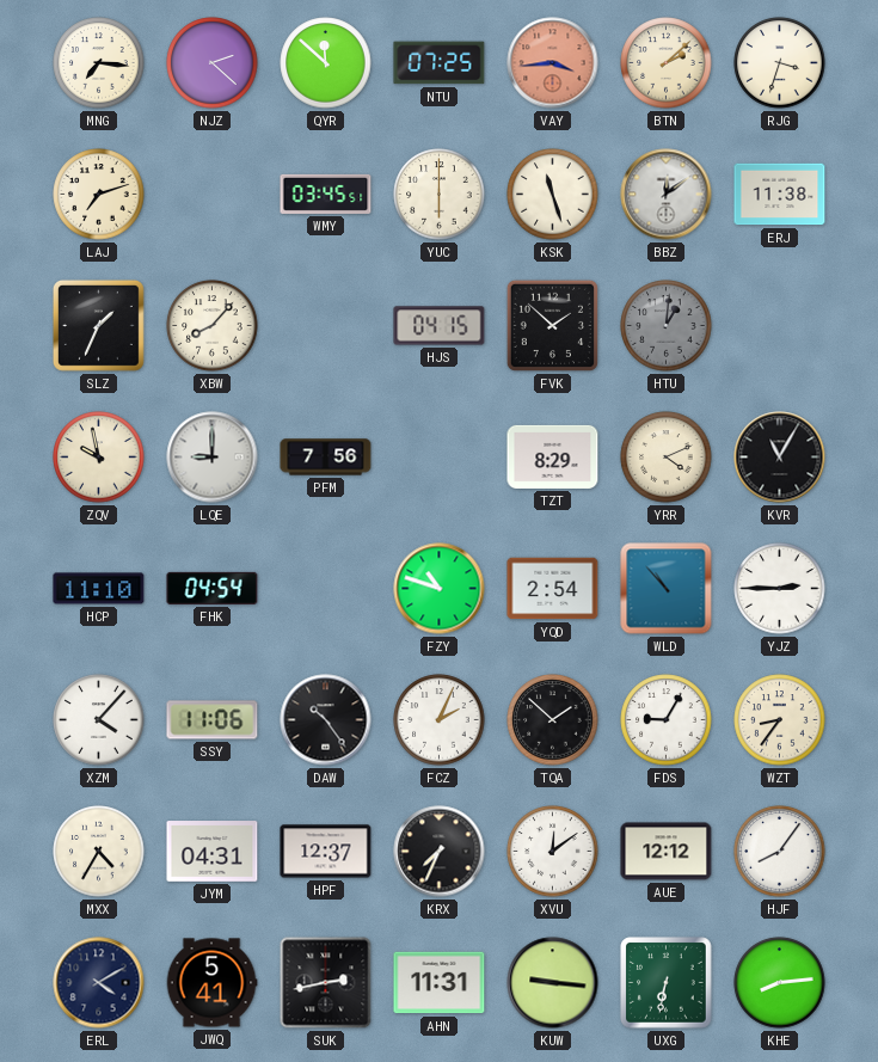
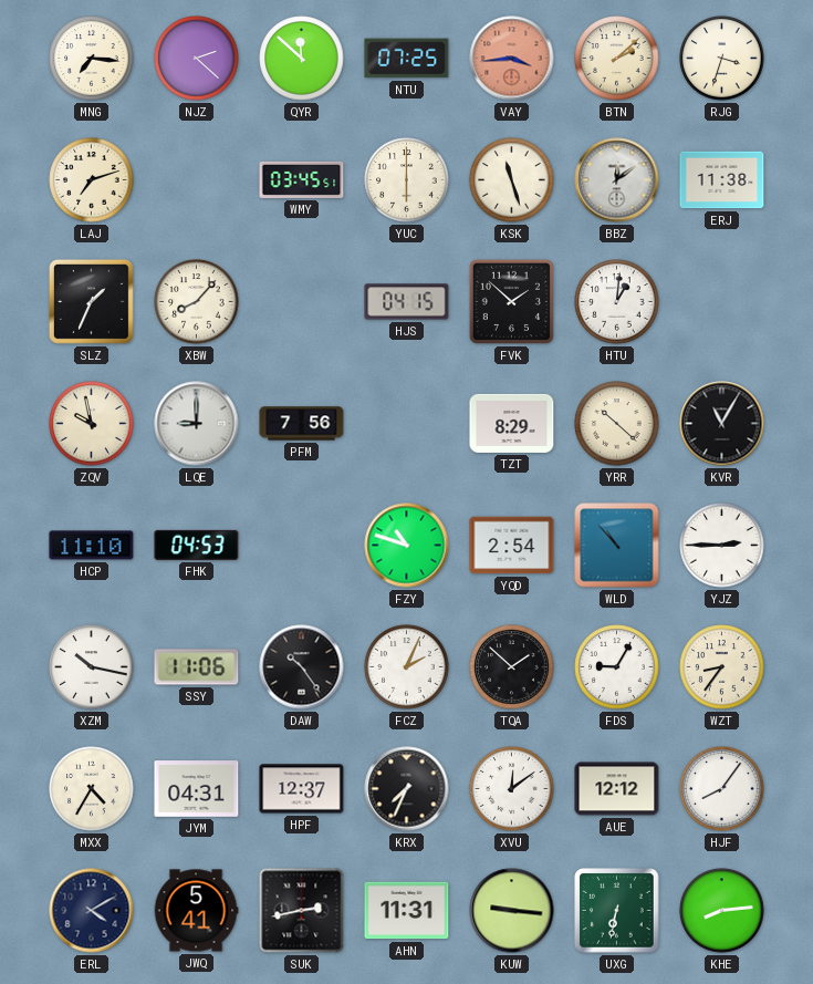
HTU dial: grey -> white (617, 302)
YRR: 4:11 -> 10:22 (617, 424)
FHK: 04:54 -> 04:53 (197, 545)
XZM: 4:07 -> 10:17 (92, 667)
